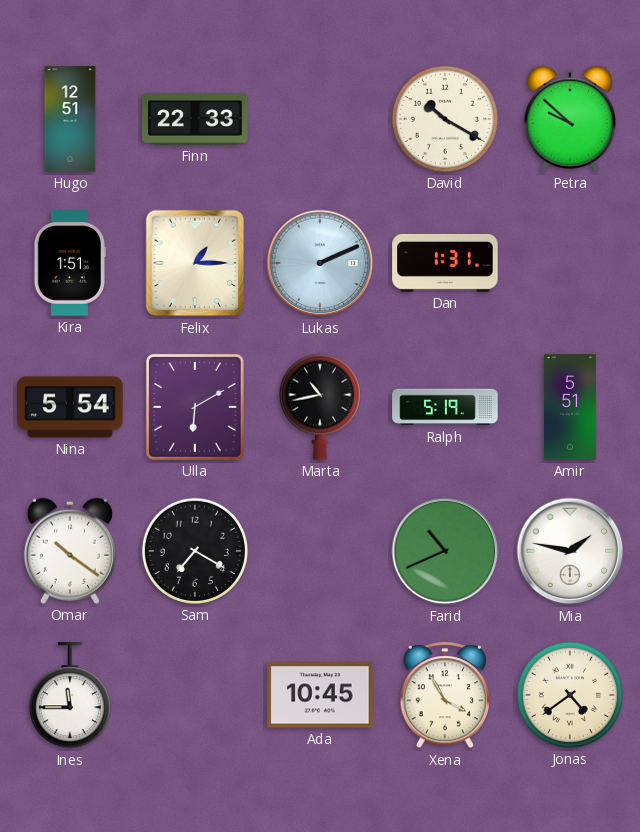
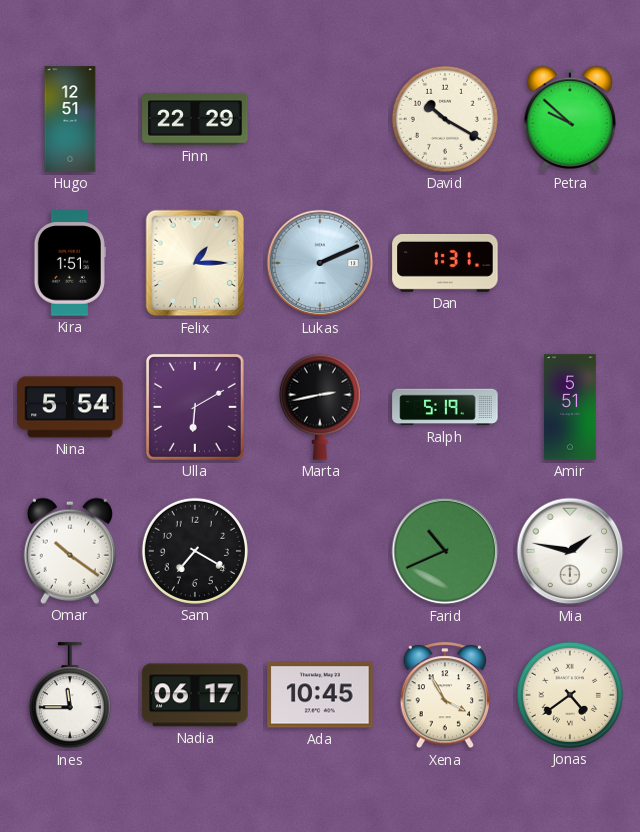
Finn: 22:33 -> 22:29 (195, 119)
Marta: 10:43 -> 2:43 (320, 407)
Nadia: none -> 06:17 (195, 695)
